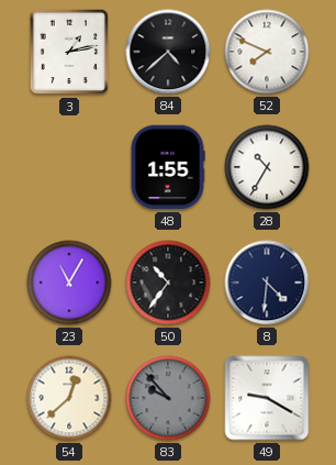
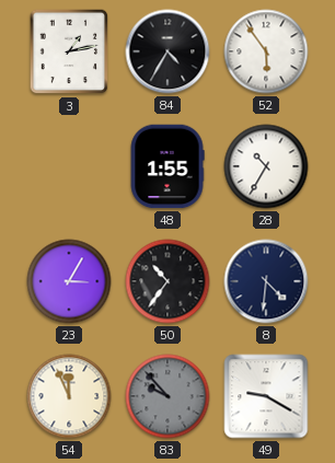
84: 4:38 -> 4:35 (168, 51)
52: 7:49 -> 5:54 (266, 51)
23: 11:05 -> 3:05 (69, 281)
54: 12:38 -> 11:56 (69, 396)
